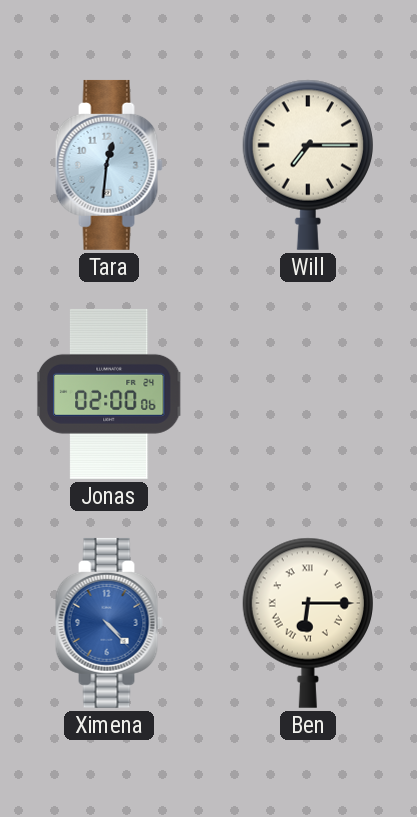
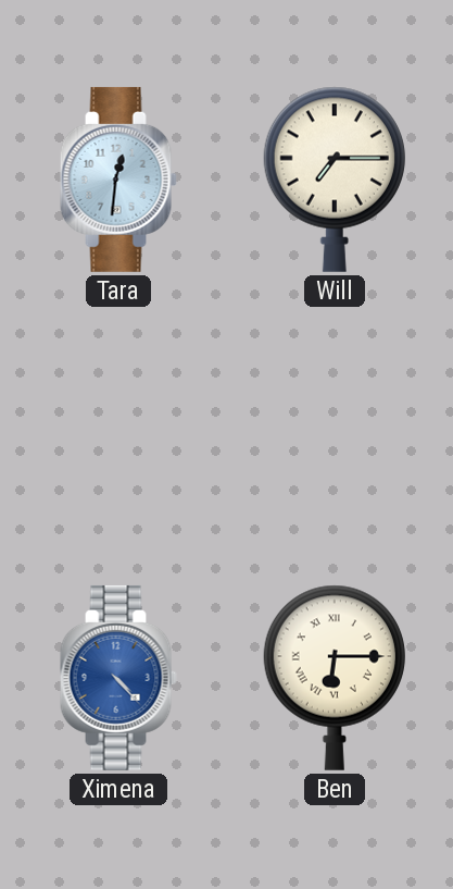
Jonas: 02:00 -> none (109, 394)
